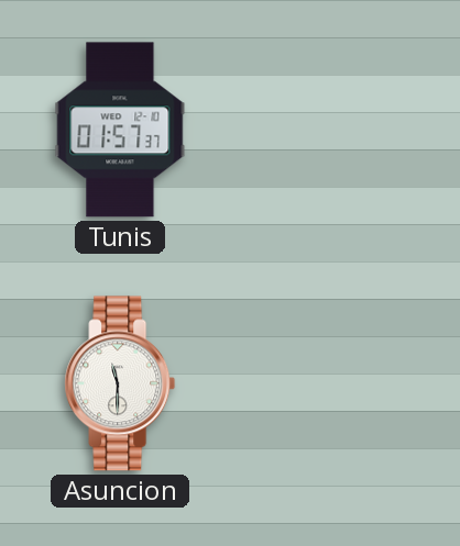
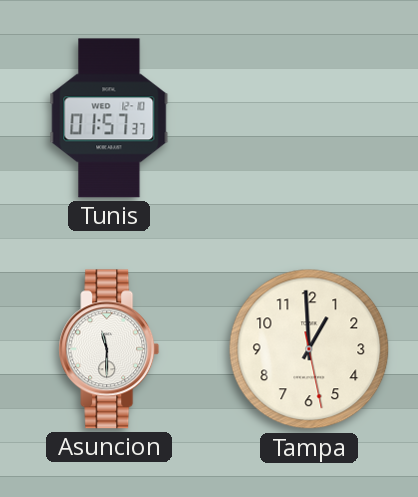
Tampa: none -> 12:59 (309, 349)
